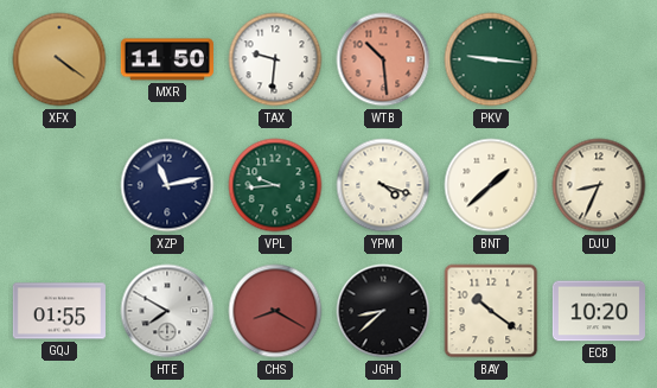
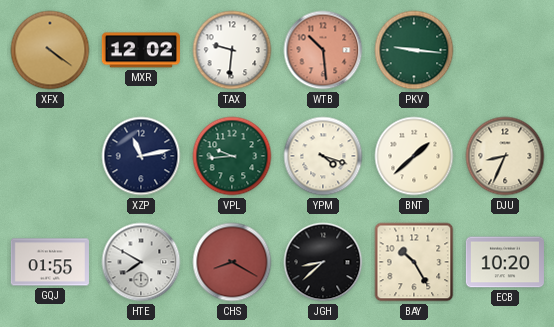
MXR: 11:50 -> 12:02 (141, 50)
BAY: 10:21 -> 10:25 (414, 262)
